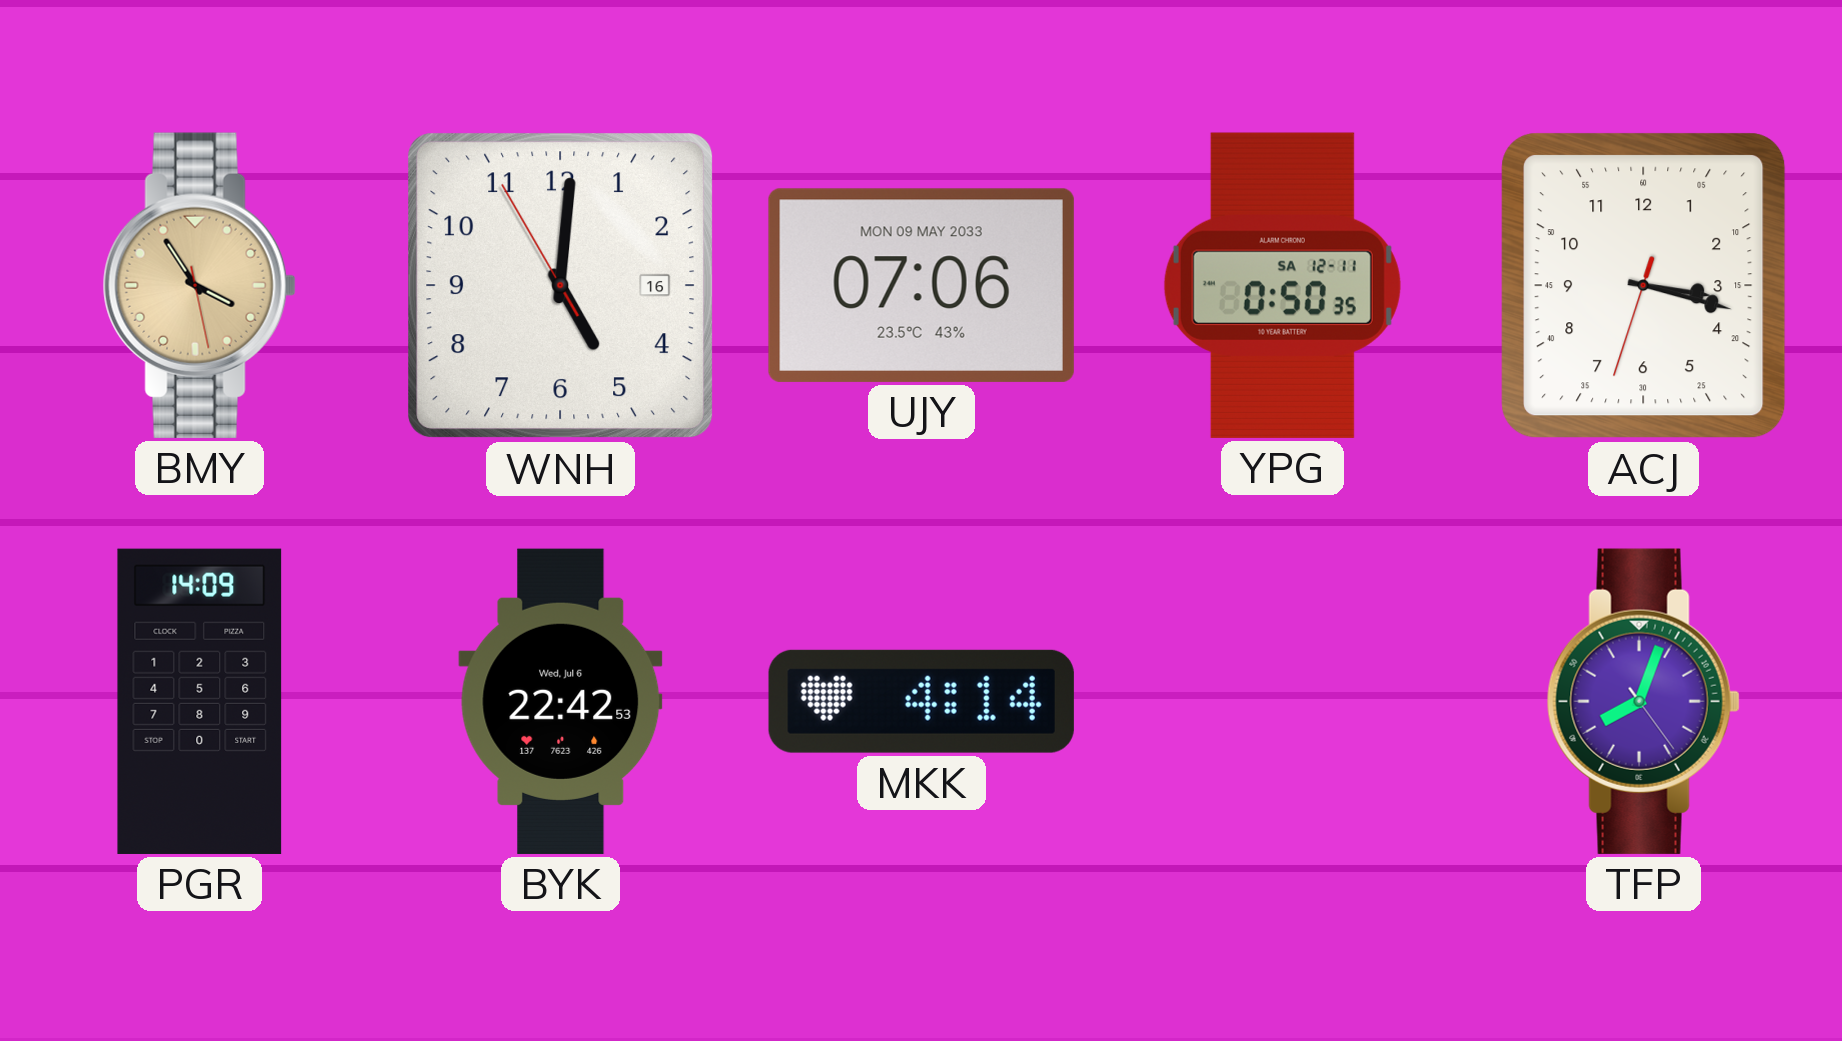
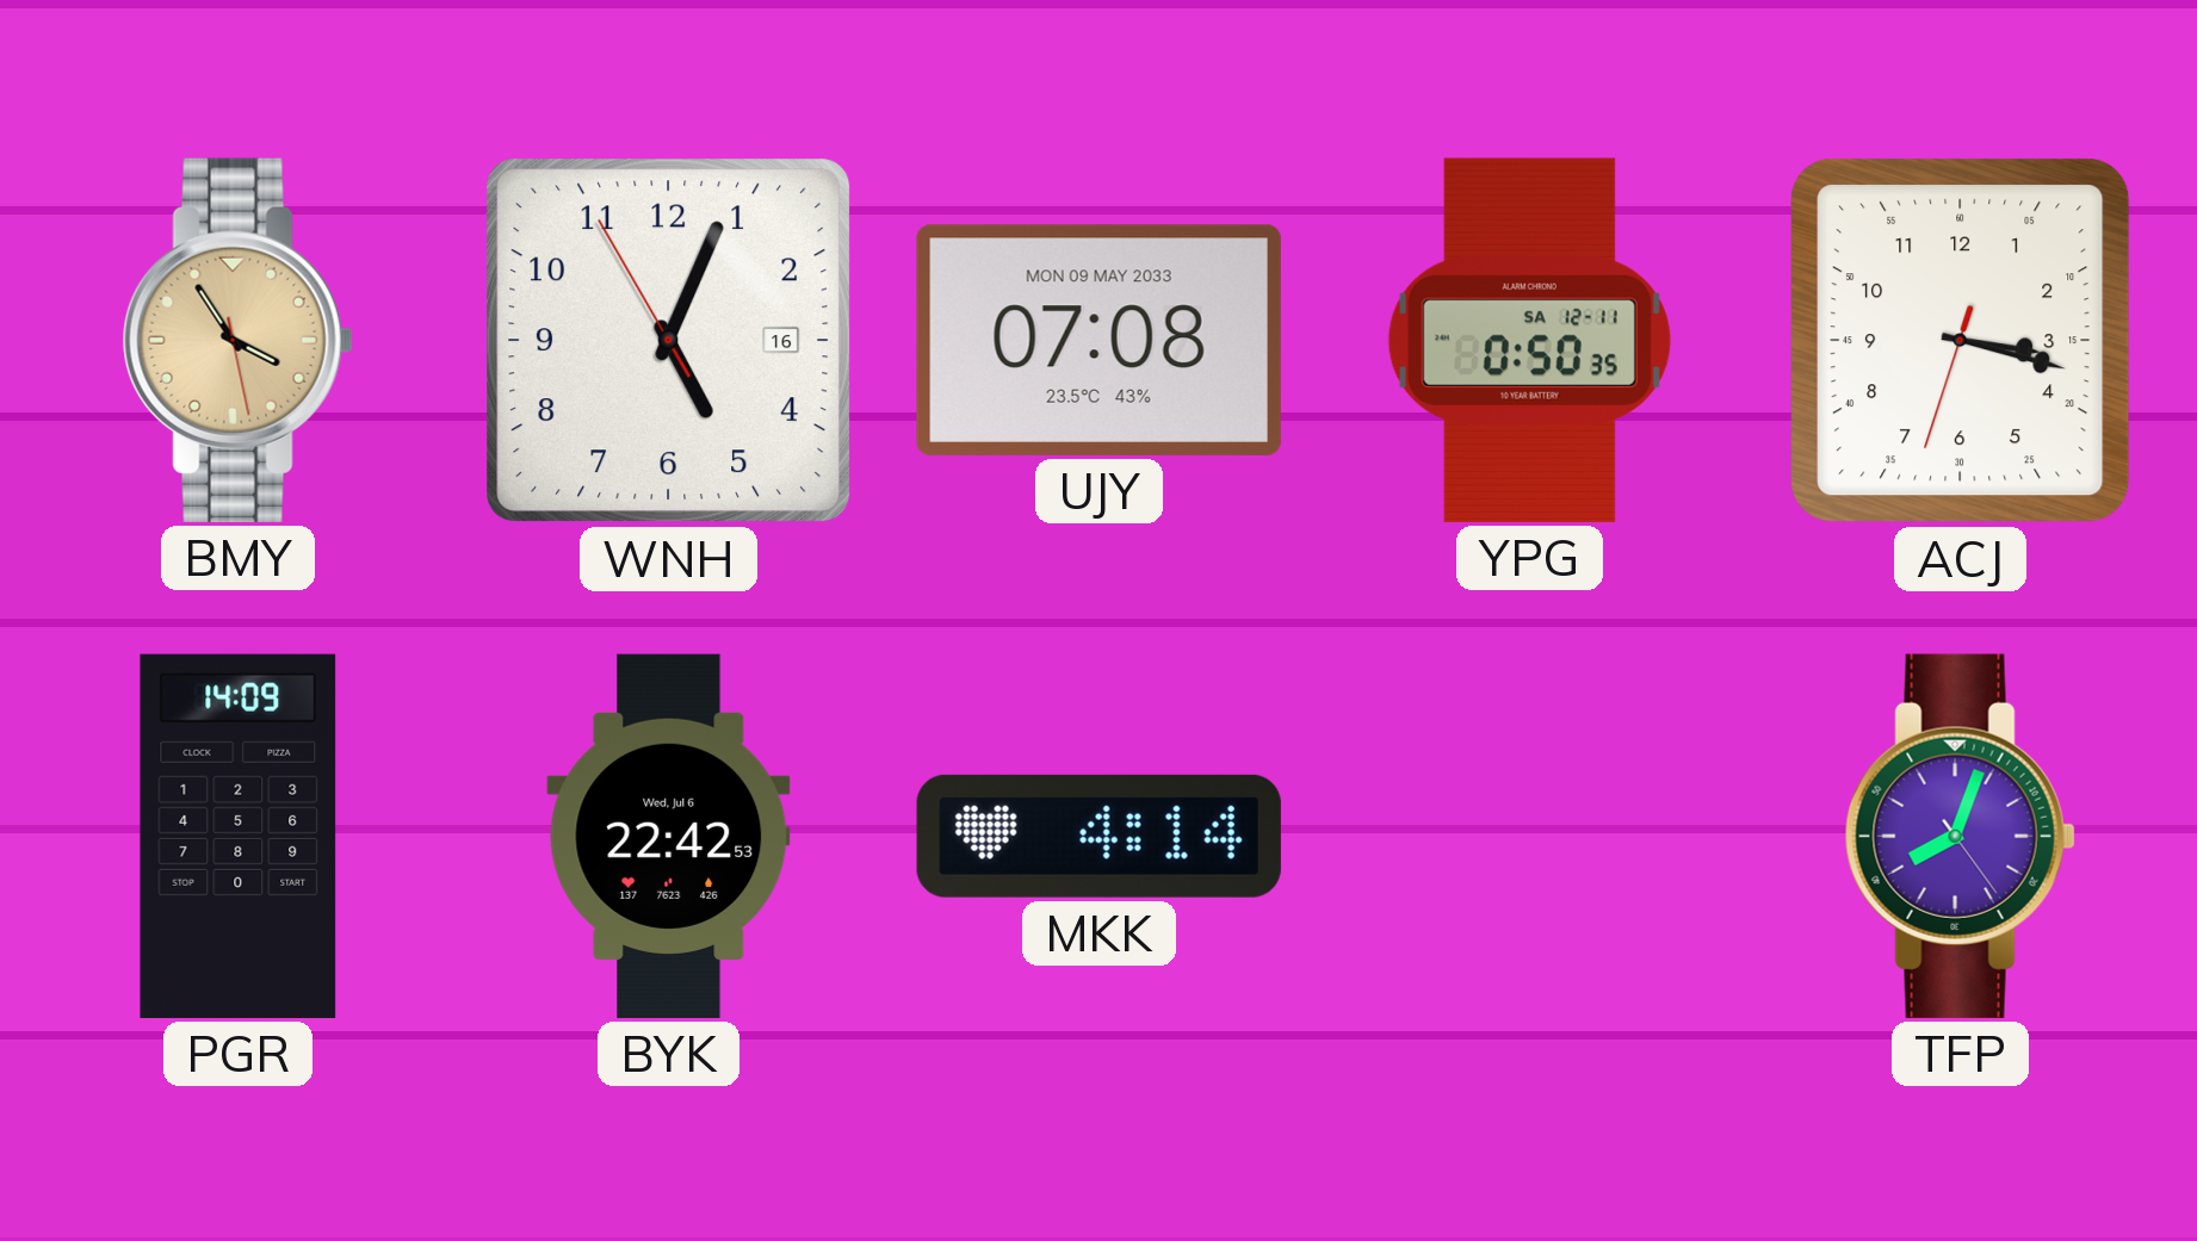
WNH: 5:00 -> 5:03 (669, 341)
UJY: 07:06 -> 07:08 (1098, 340)
